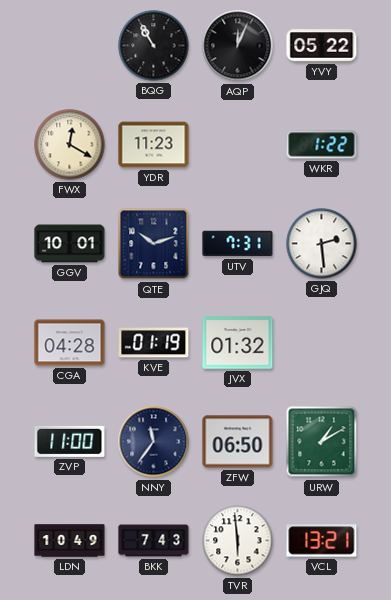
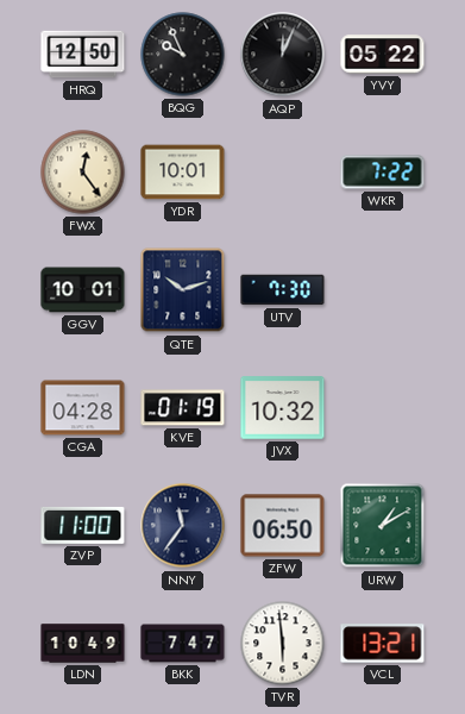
HRQ: none -> 12:50 (83, 55)
BQG: 10:55 -> 9:56 (183, 55)
FWX: 12:20 -> 12:24 (83, 173)
YDR: 11:23 -> 10:01 (183, 173)
WKR: 1:22 -> 7:22 (383, 173)
UTV: 7:31 -> 7:30 (283, 290)
GJQ: 2:29 -> none (322, 244)
JVX: 01:32 -> 10:32 (283, 408)
BKK: 7:43 -> 7:47 (183, 644)
